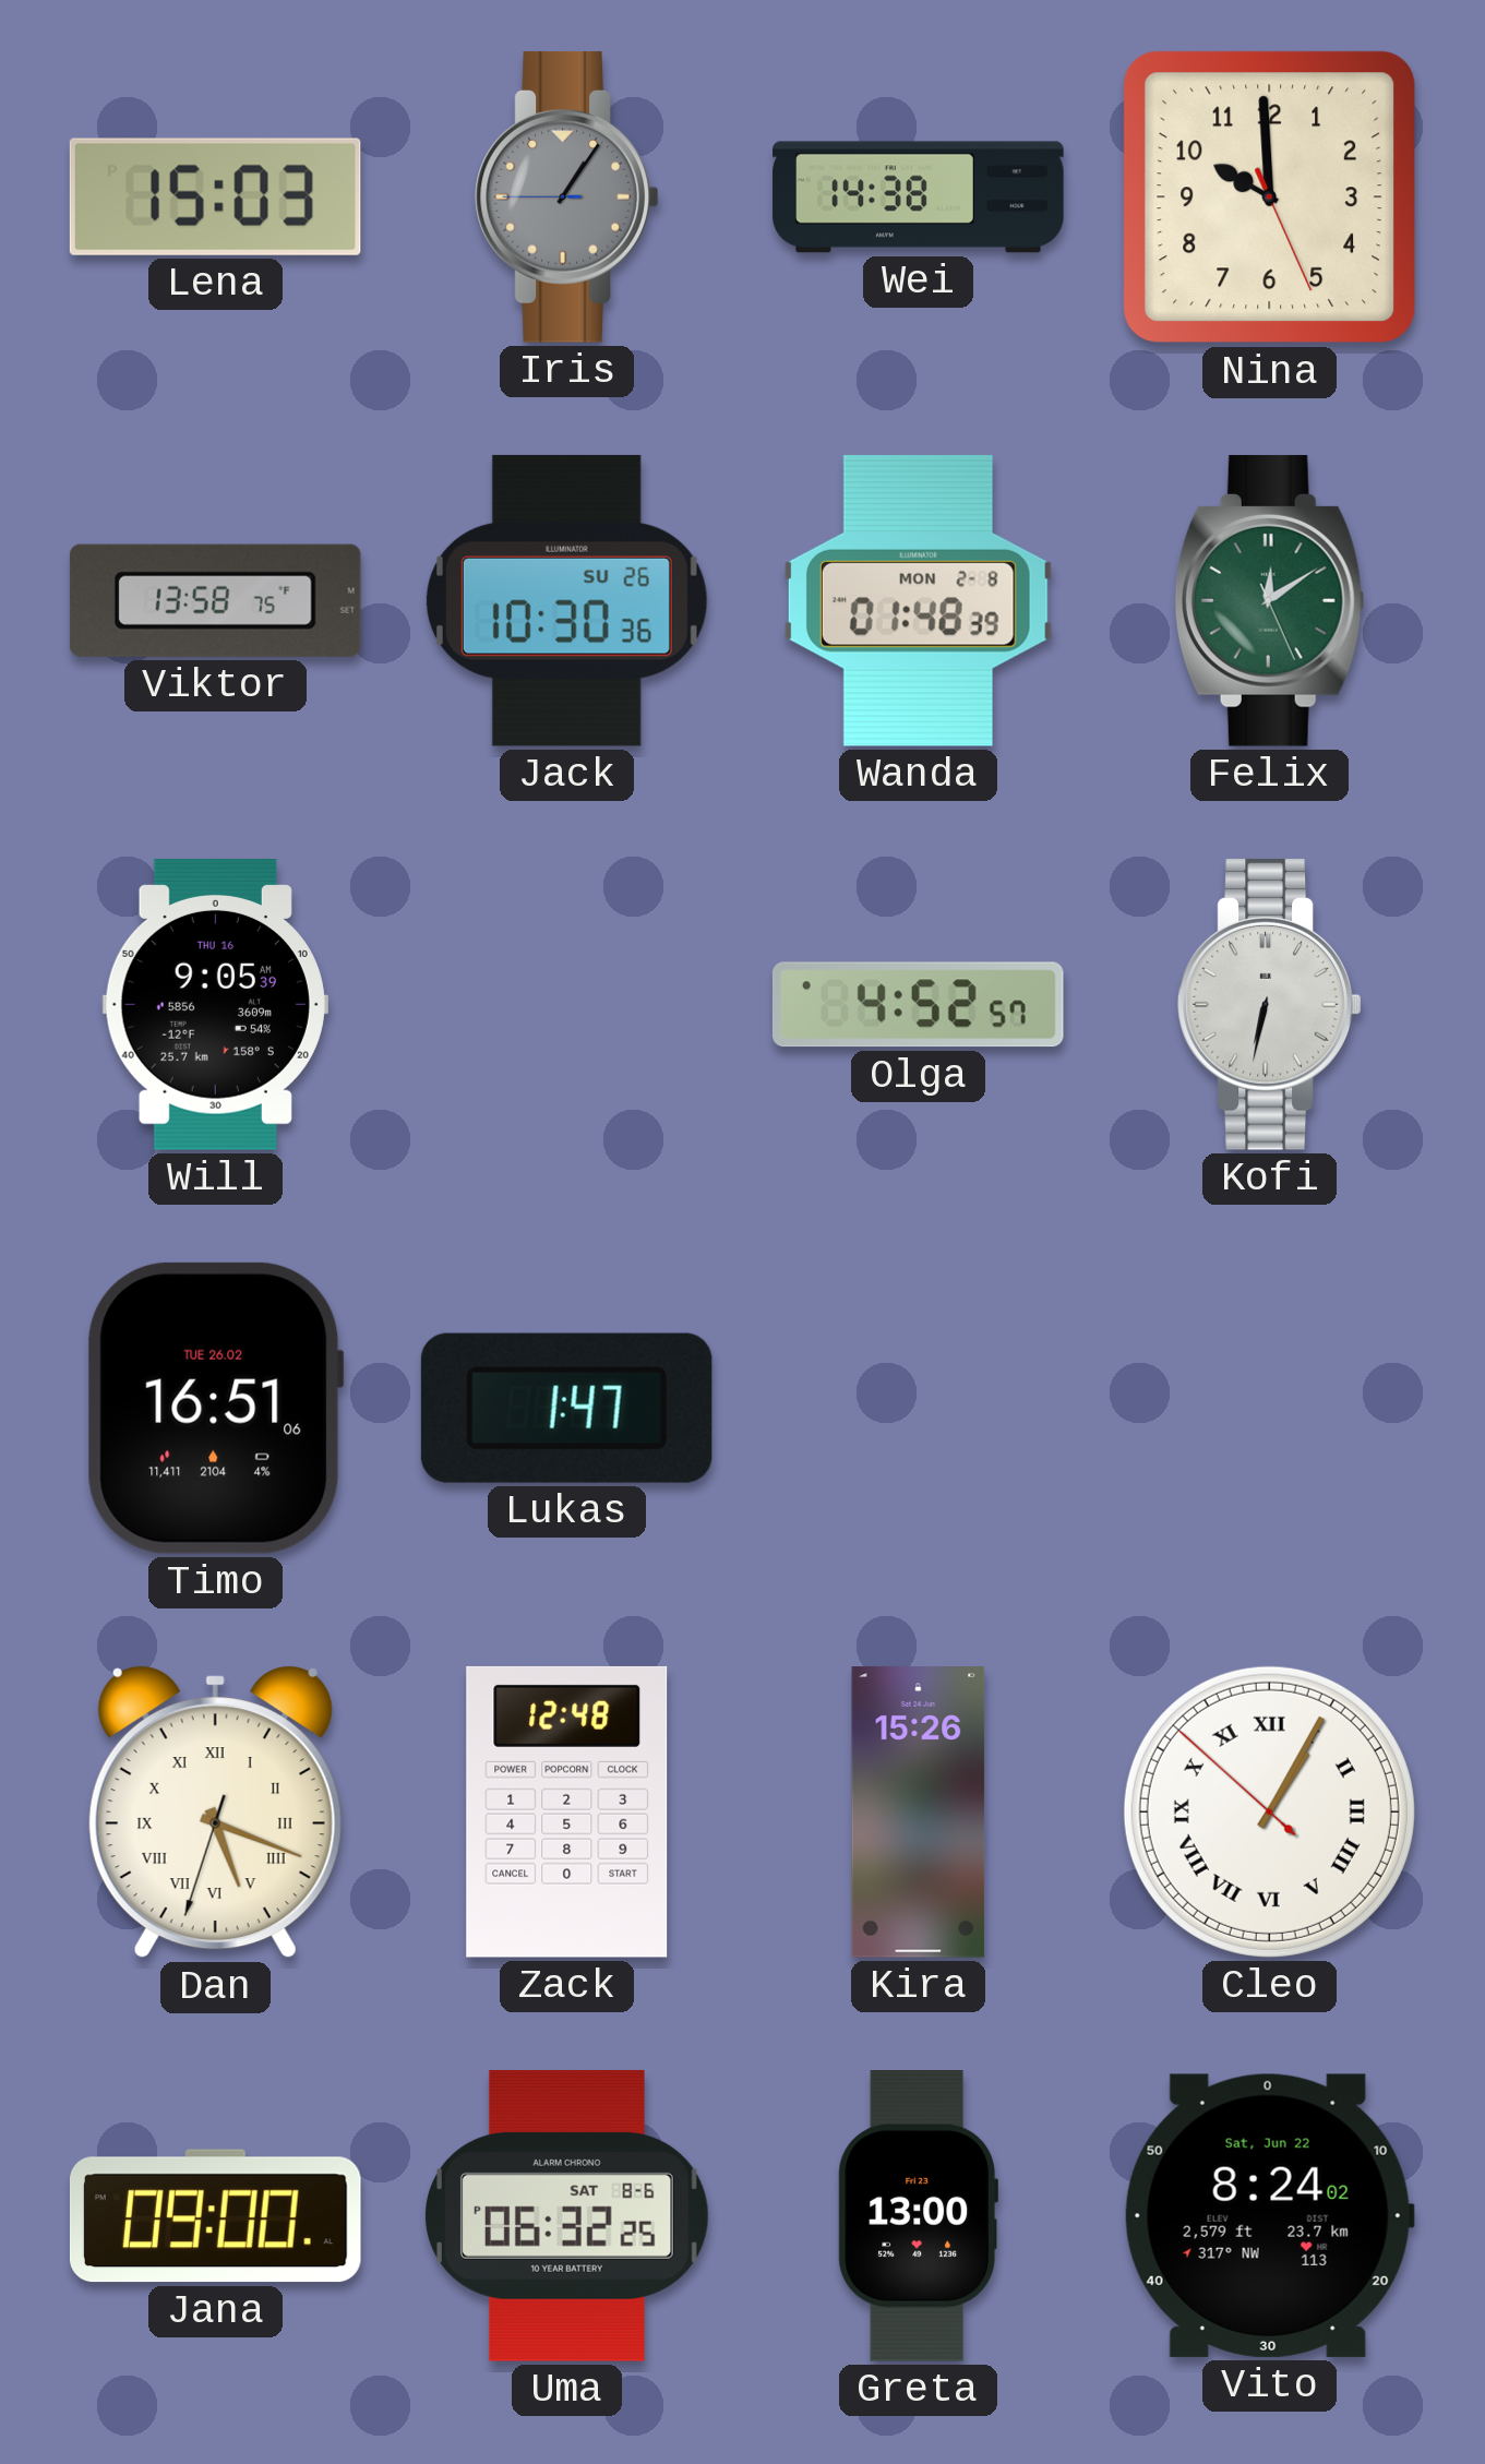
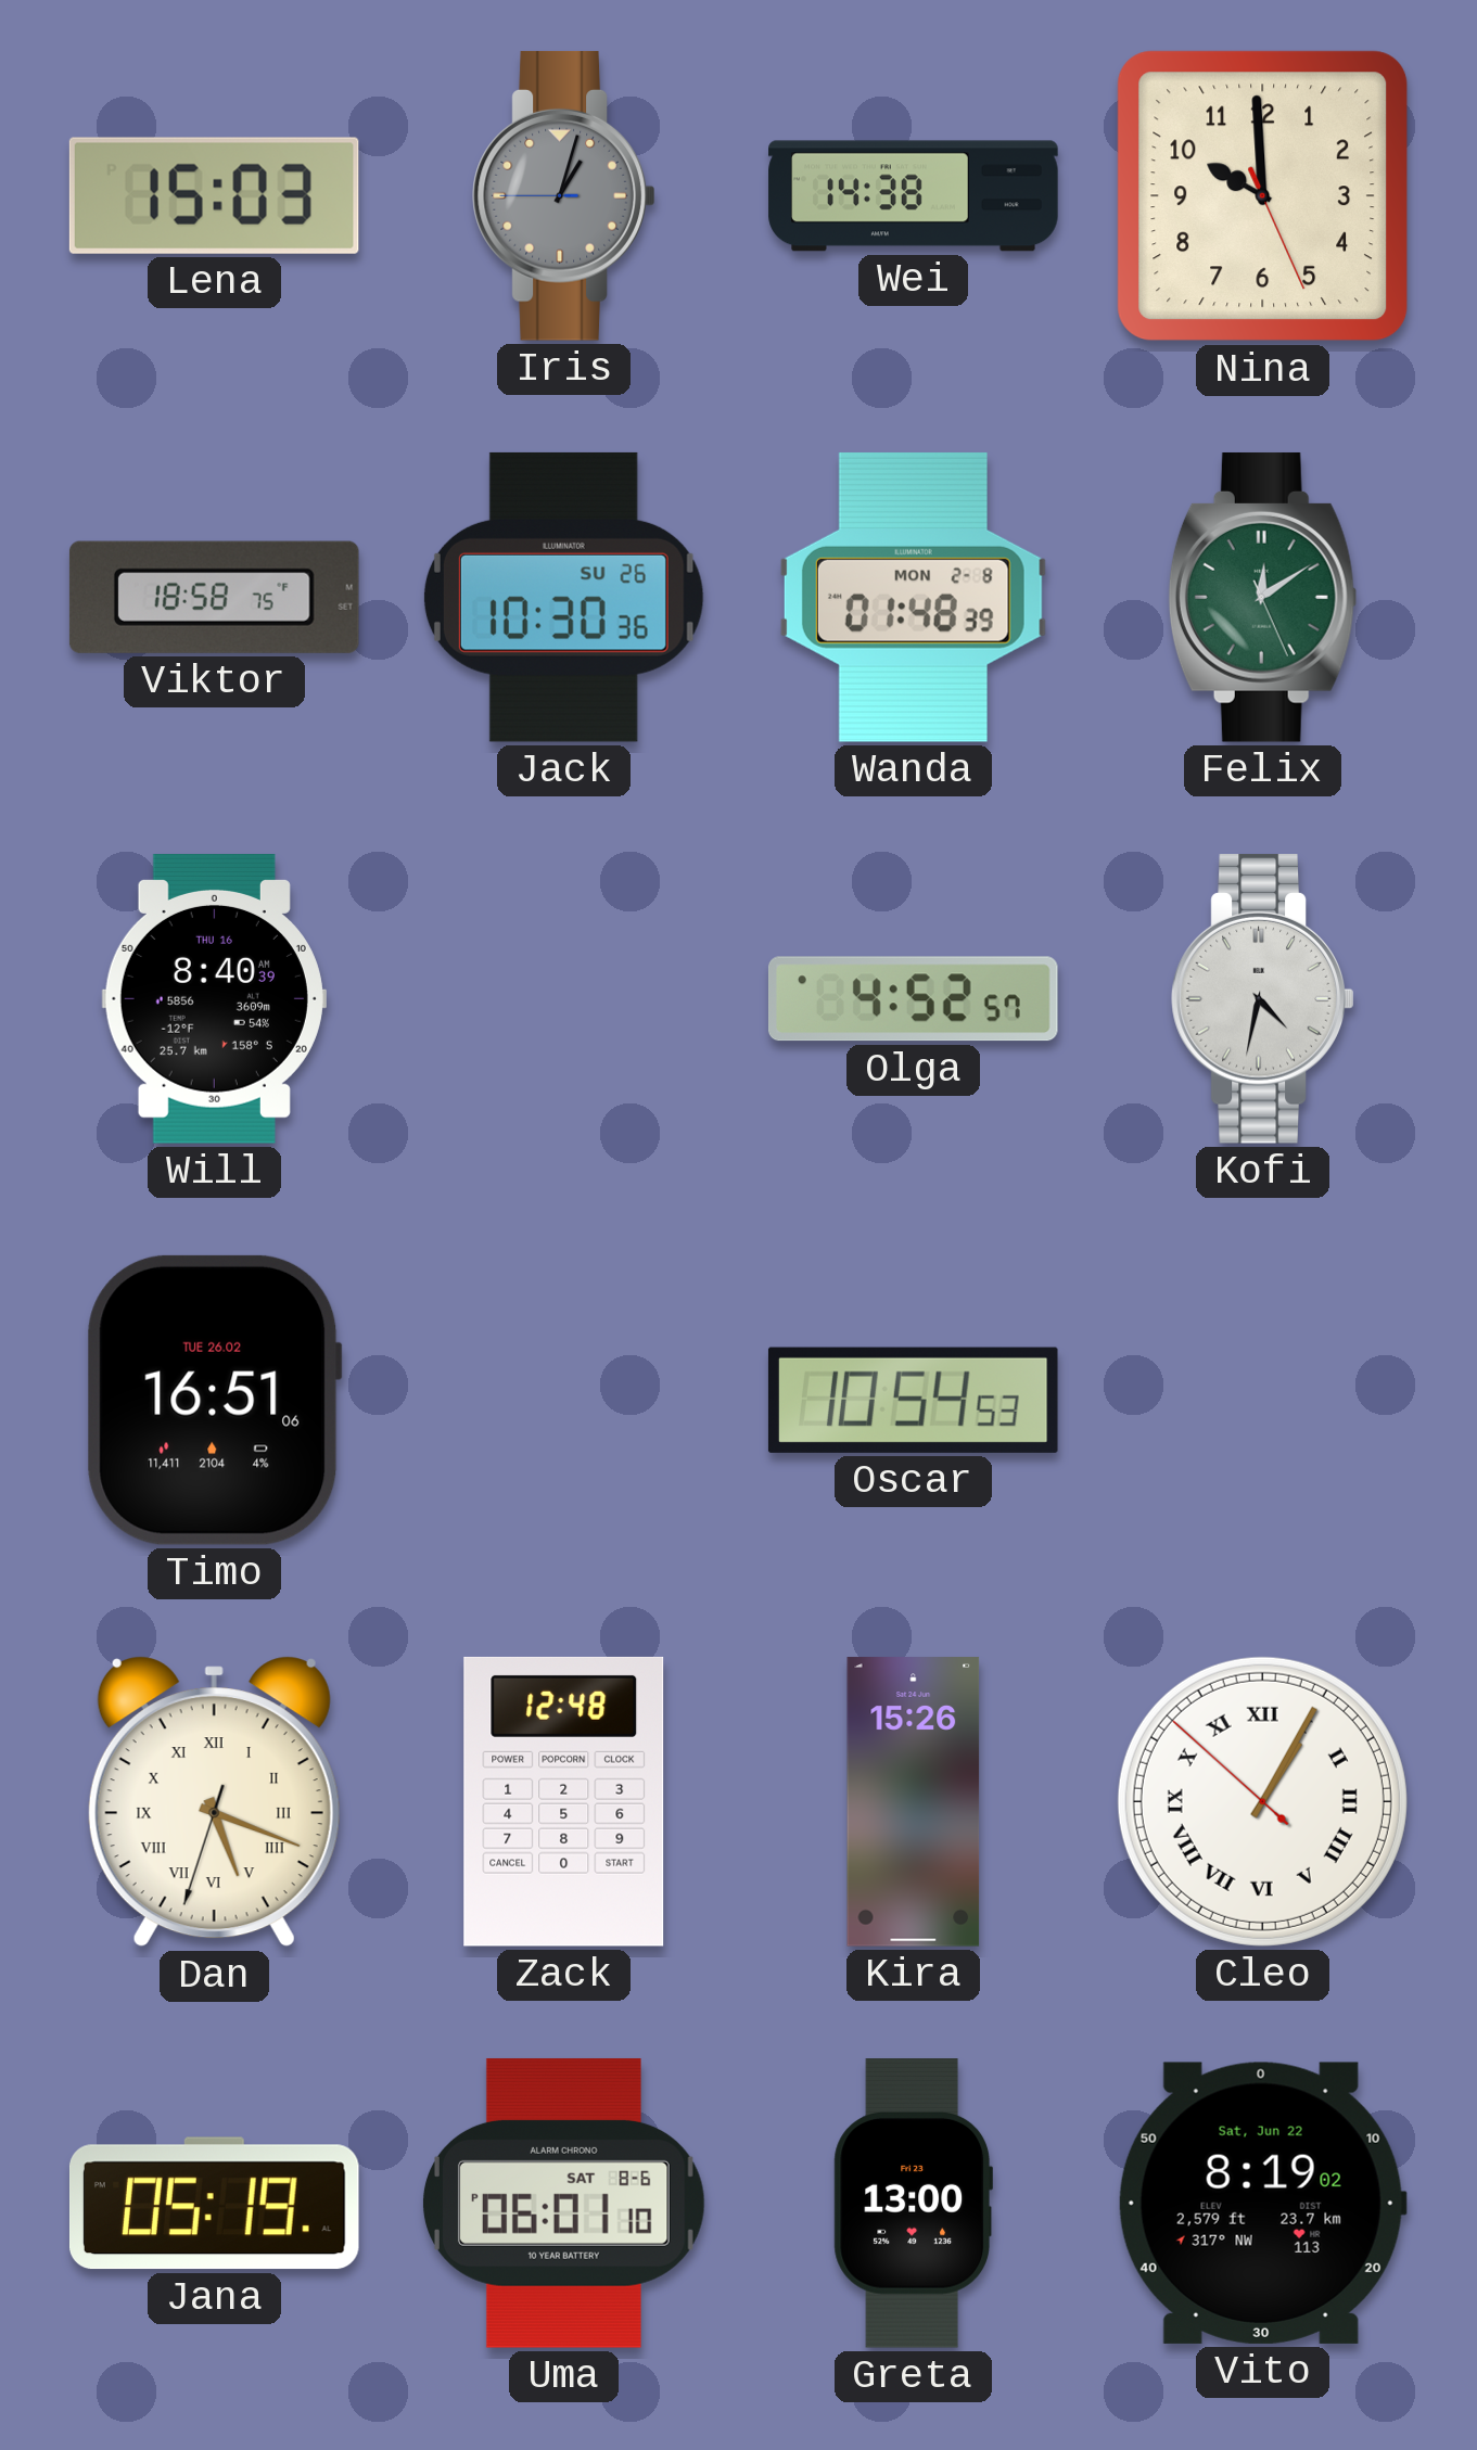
Iris: 1:05 -> 1:02 (564, 195)
Viktor: 13:58 -> 18:58 (214, 597)
Will: 9:05 -> 8:40 (214, 999)
Kofi: 6:32 -> 4:32 (1263, 998)
Lukas: 1:47 -> none (566, 1408)
Oscar: none -> 10:54 (913, 1400)
Jana: 09:00 -> 05:19 (214, 2204)
Uma: 06:32 -> 06:01 (563, 2203)
Vito: 8:24 -> 8:19 (1262, 2203)
